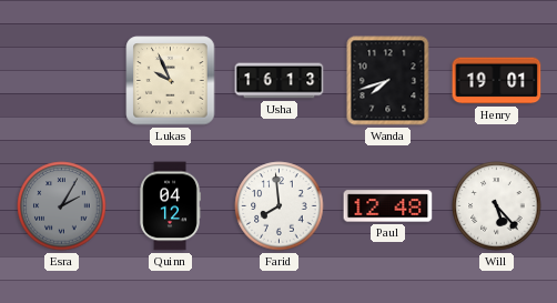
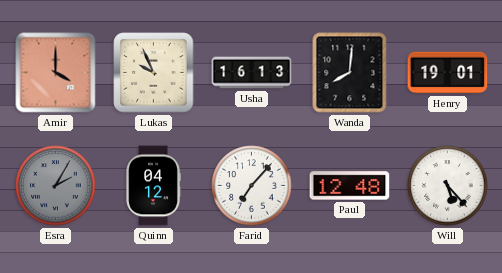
Amir: none -> 4:00 (56, 73)
Wanda: 7:42 -> 8:01 (350, 73)
Farid: 7:59 -> 7:07 (252, 186)
